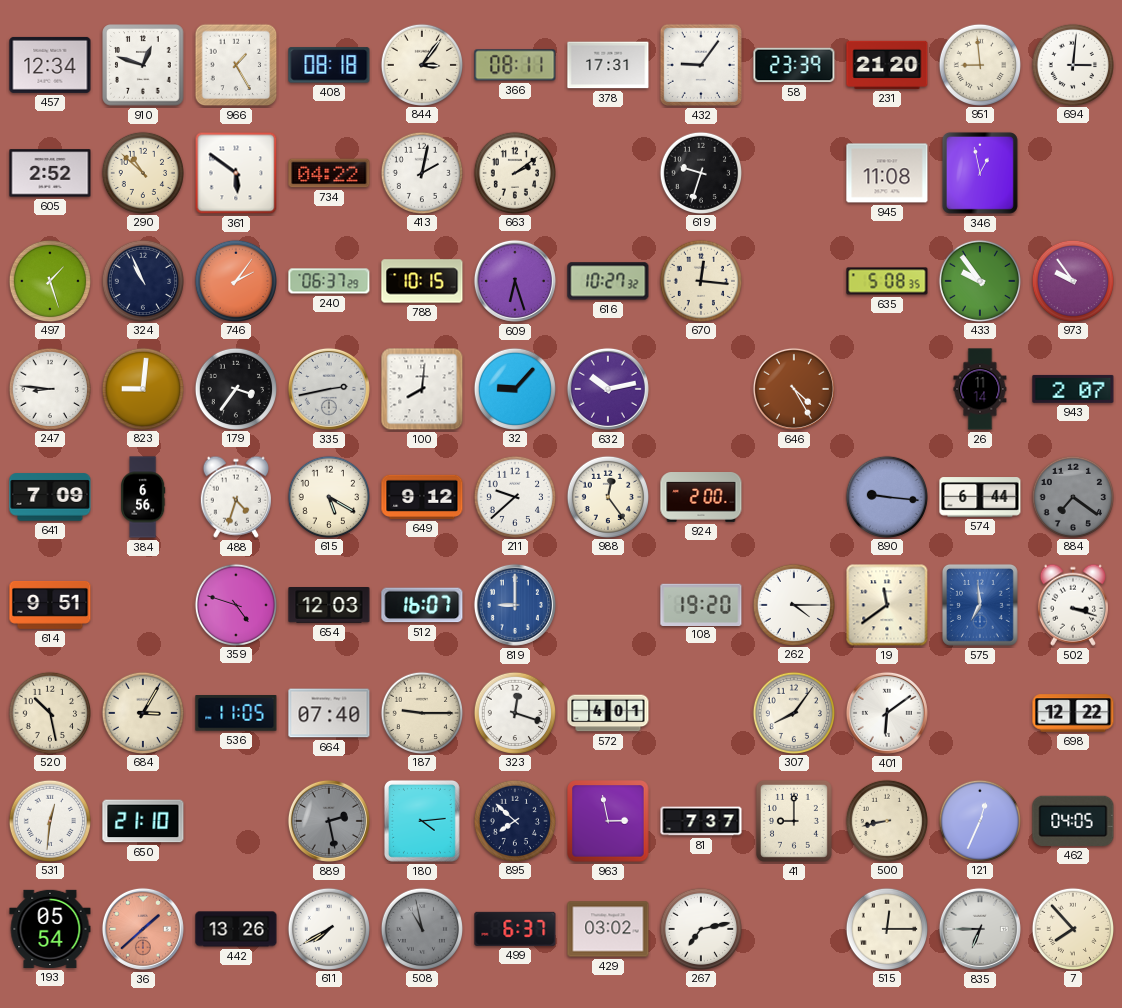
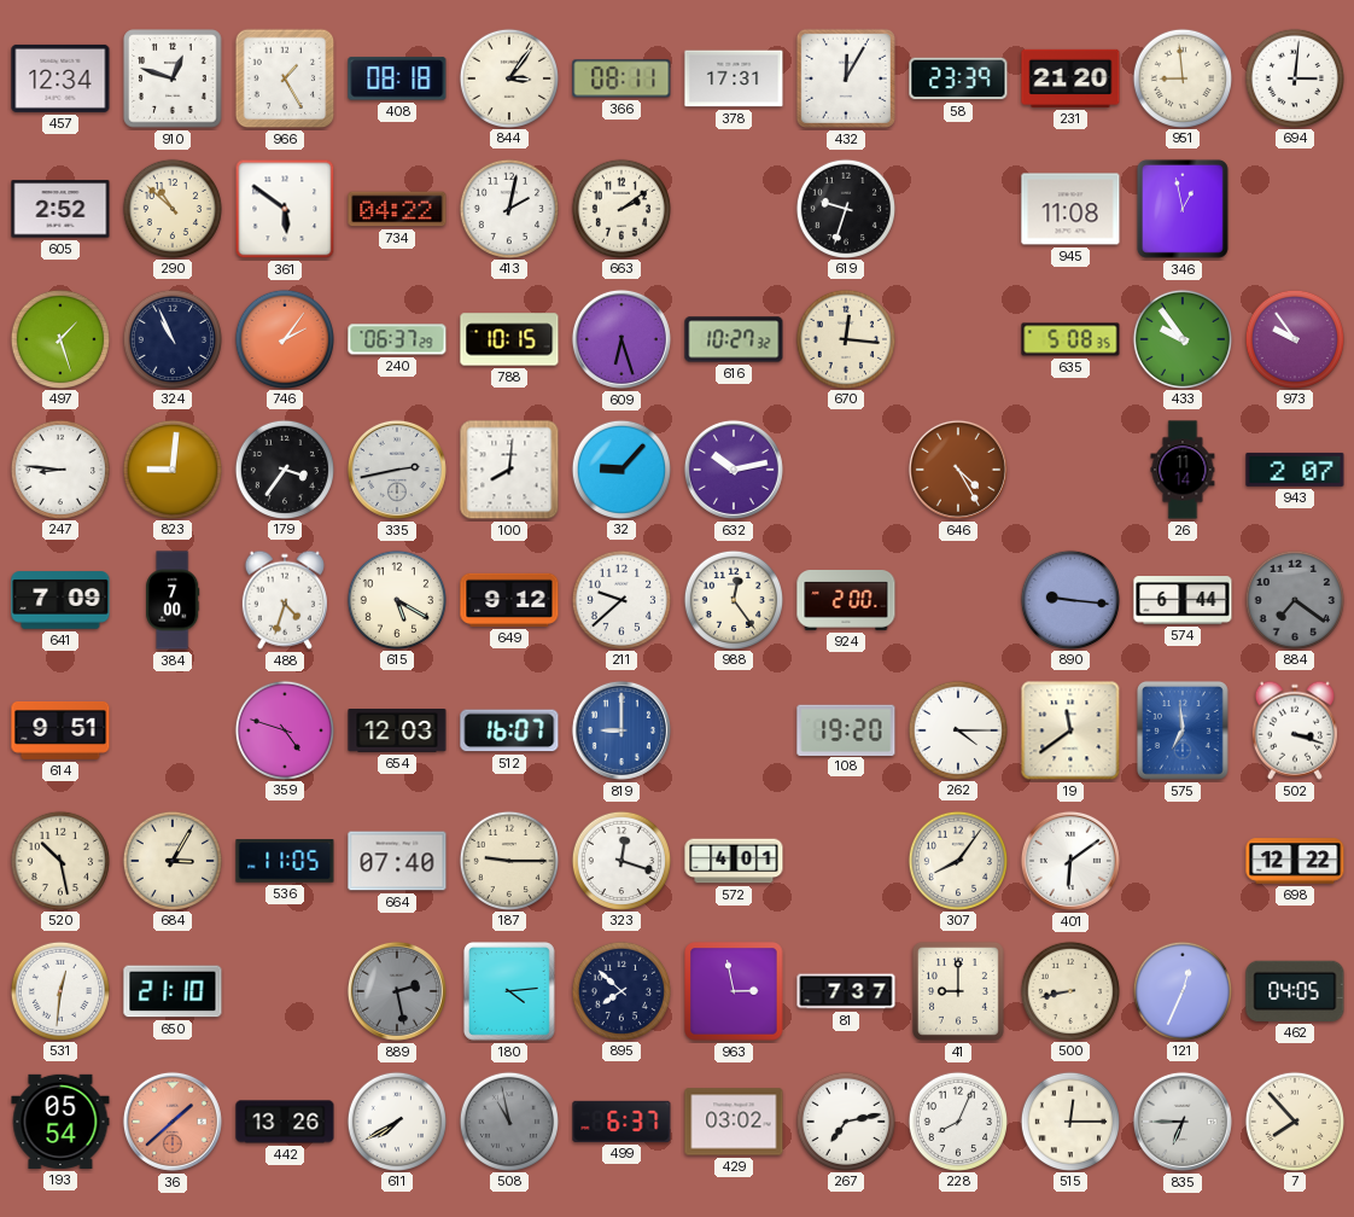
432: 9:06 -> 12:05 (846, 78)
384: 6:56 -> 7:00 (174, 600)
228: none -> 8:04 (957, 1120)
